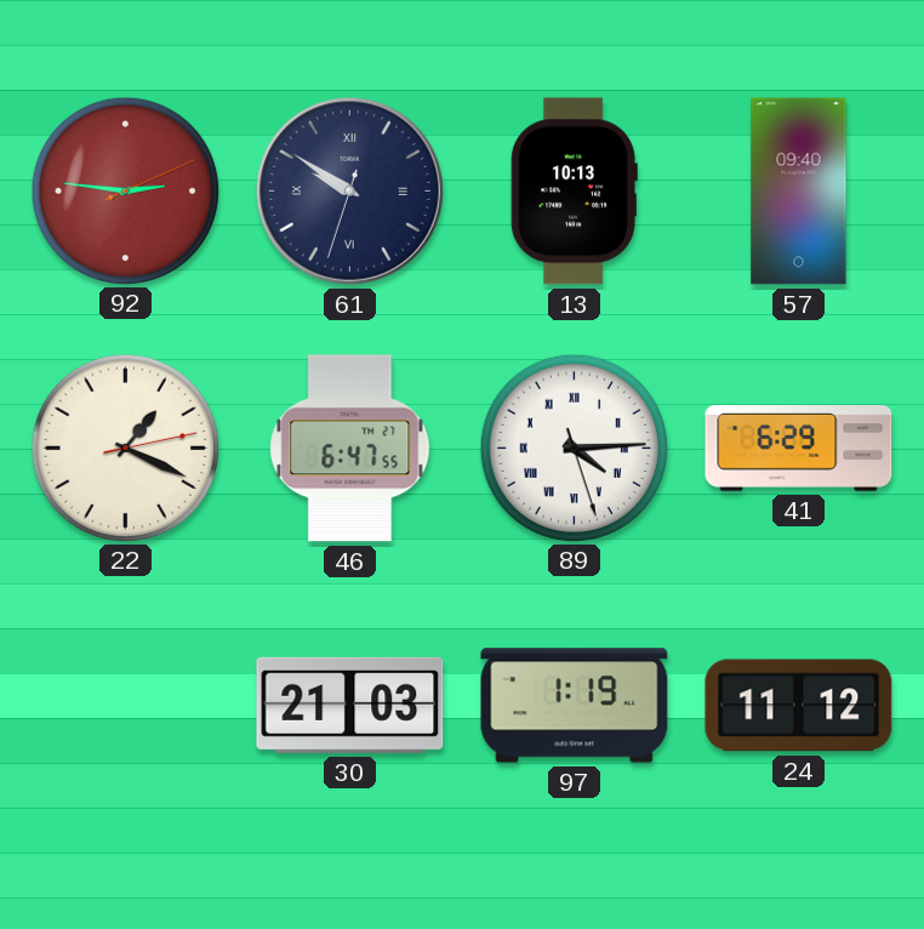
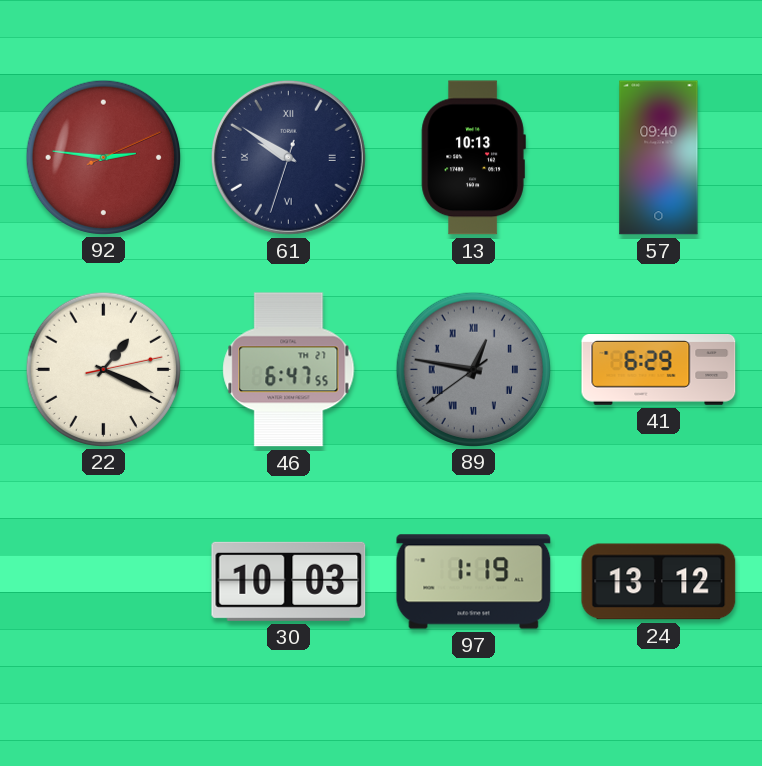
89: 4:14 -> 12:46 (473, 369)
89 dial: white -> grey (473, 369)
30: 21:03 -> 10:03 (289, 581)
24: 11:12 -> 13:12 (659, 582)
